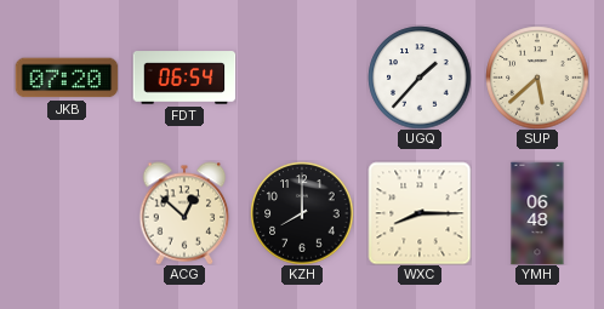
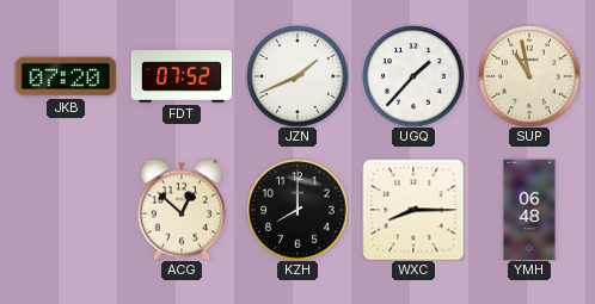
FDT: 06:54 -> 07:52 (182, 76)
JZN: none -> 1:41 (297, 76)
SUP: 5:38 -> 10:58 (529, 76)
